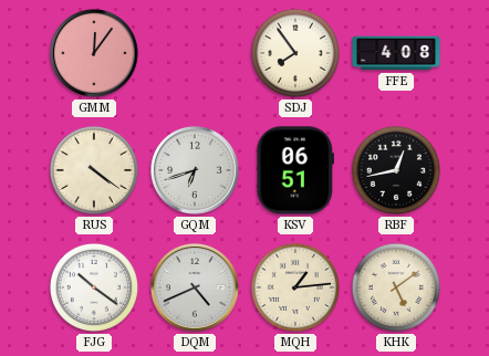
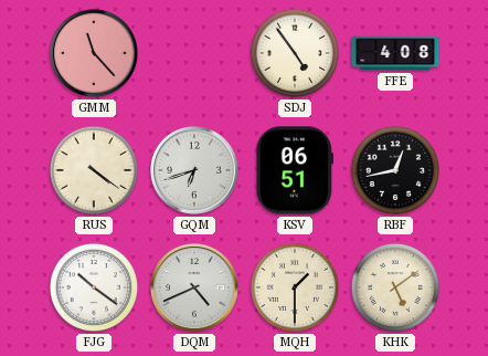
GMM: 12:06 -> 11:23 (94, 53)
SDJ: 7:54 -> 4:54 (295, 53)
MQH: 1:14 -> 1:30 (295, 287)
